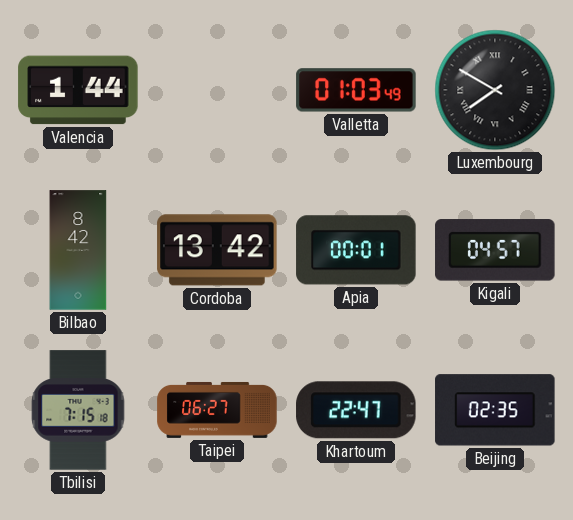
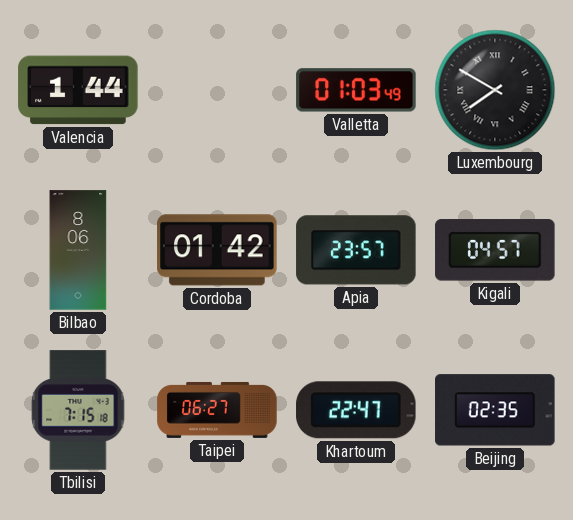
Bilbao: 8:42 -> 8:06 (78, 250)
Cordoba: 13:42 -> 01:42 (217, 250)
Apia: 00:01 -> 23:57 (356, 250)
